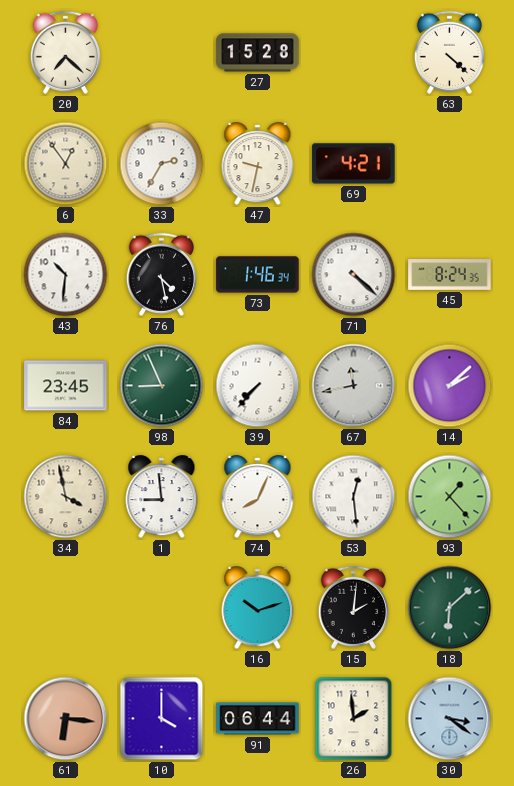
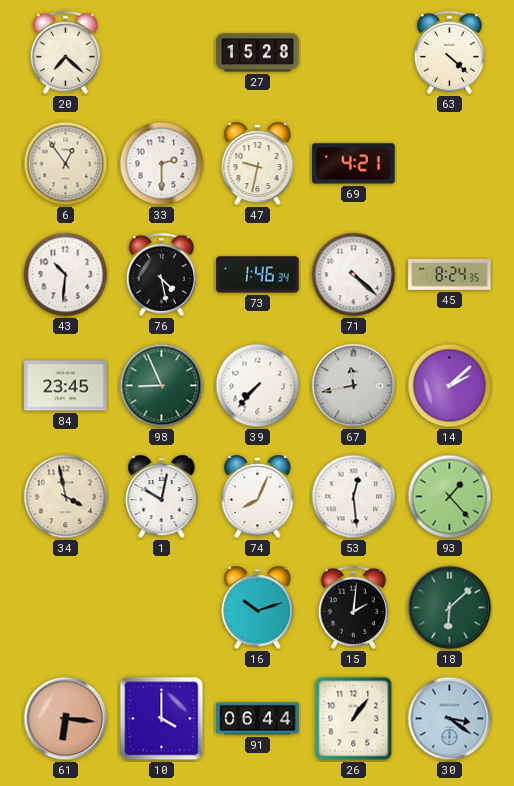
33: 2:35 -> 2:30 (162, 164)
1: 8:59 -> 10:02 (162, 497)
26: 1:59 -> 1:06 (354, 719)
